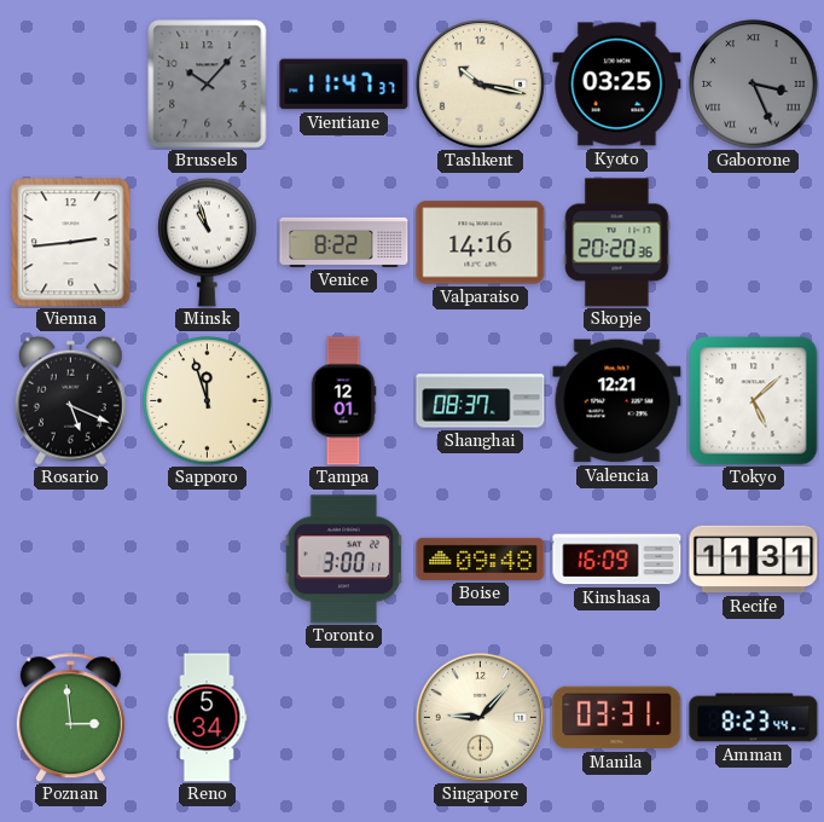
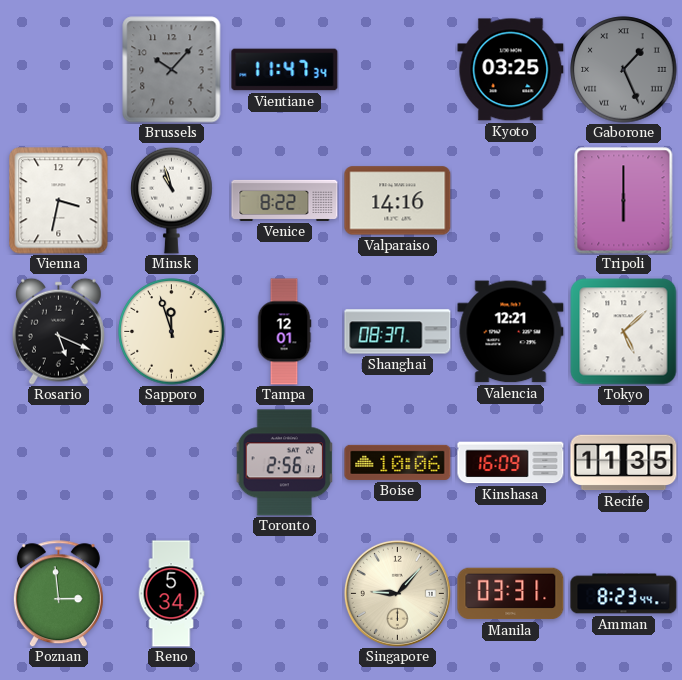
Vientiane: 11:47:37 -> 11:47:34 (285, 70)
Tashkent: 10:17 -> none (480, 83)
Gaborone: 3:26 -> 1:26 (624, 70)
Vienna: 2:44 -> 3:32 (59, 201)
Skopje: 20:20 -> none (617, 243)
Tripoli: none -> 6:00 (624, 201)
Toronto: 3:00 -> 2:56 (285, 463)
Boise: 09:48 -> 10:06 (398, 462)
Recife: 11:31 -> 11:35 (624, 463)
